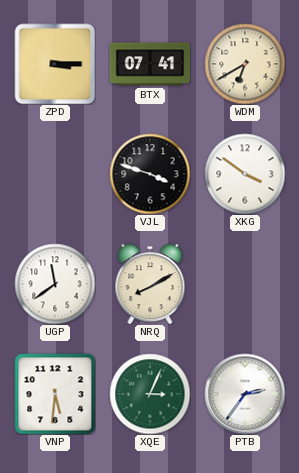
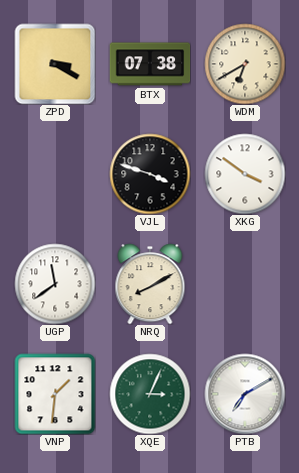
ZPD: 3:15 -> 3:20 (55, 64)
BTX: 07:41 -> 07:38 (150, 64)
VNP: 5:31 -> 1:31 (55, 394)
PTB: 2:36 -> 7:10 (245, 394)
